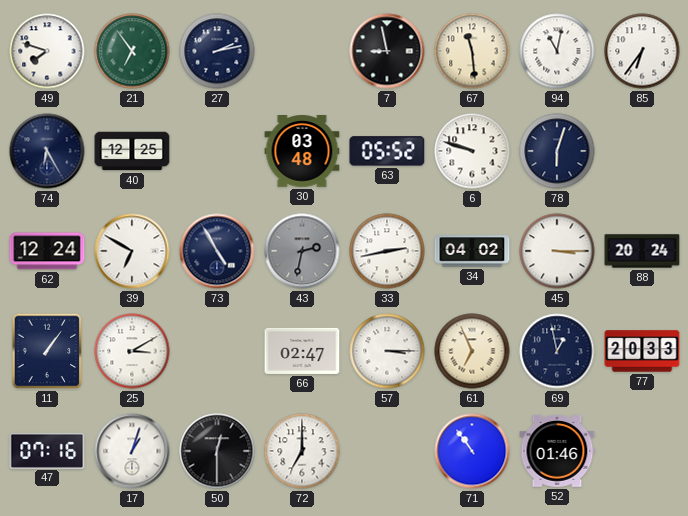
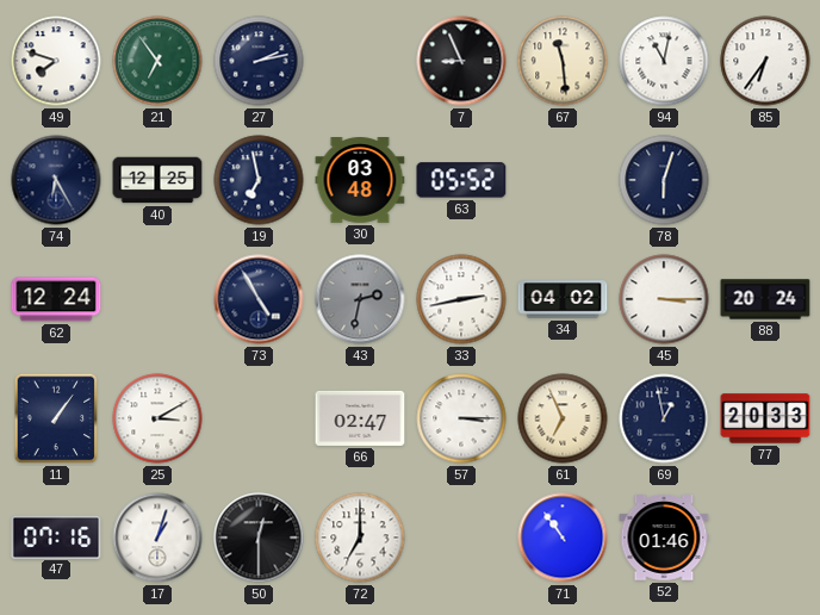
7: 8:58 -> 8:56 (461, 61)
19: none -> 6:58 (259, 180)
6: 9:48 -> none (472, 151)
39: 6:50 -> none (132, 251)
